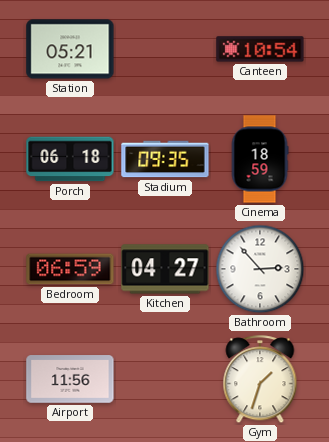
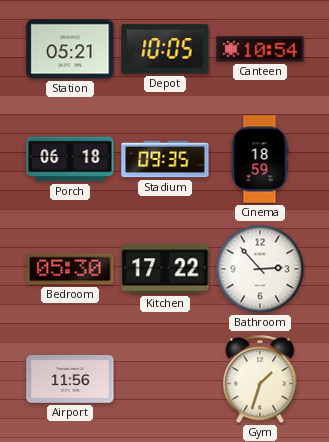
Depot: none -> 10:05 (165, 49)
Bedroom: 06:59 -> 05:30 (70, 269)
Kitchen: 04:27 -> 17:22 (165, 269)
